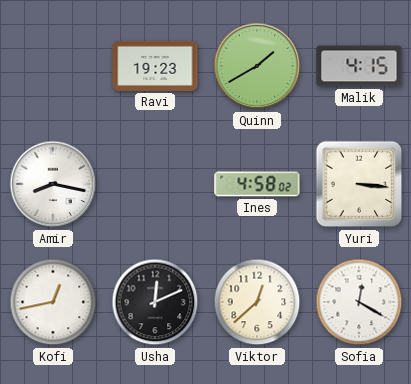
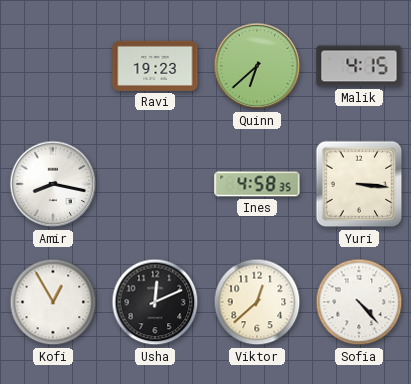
Quinn: 1:40 -> 6:38 (257, 66)
Ines: 4:58:02 -> 4:58:35 (257, 184)
Kofi: 12:43 -> 12:55 (53, 302)
Sofia: 12:20 -> 4:23 (359, 302)
